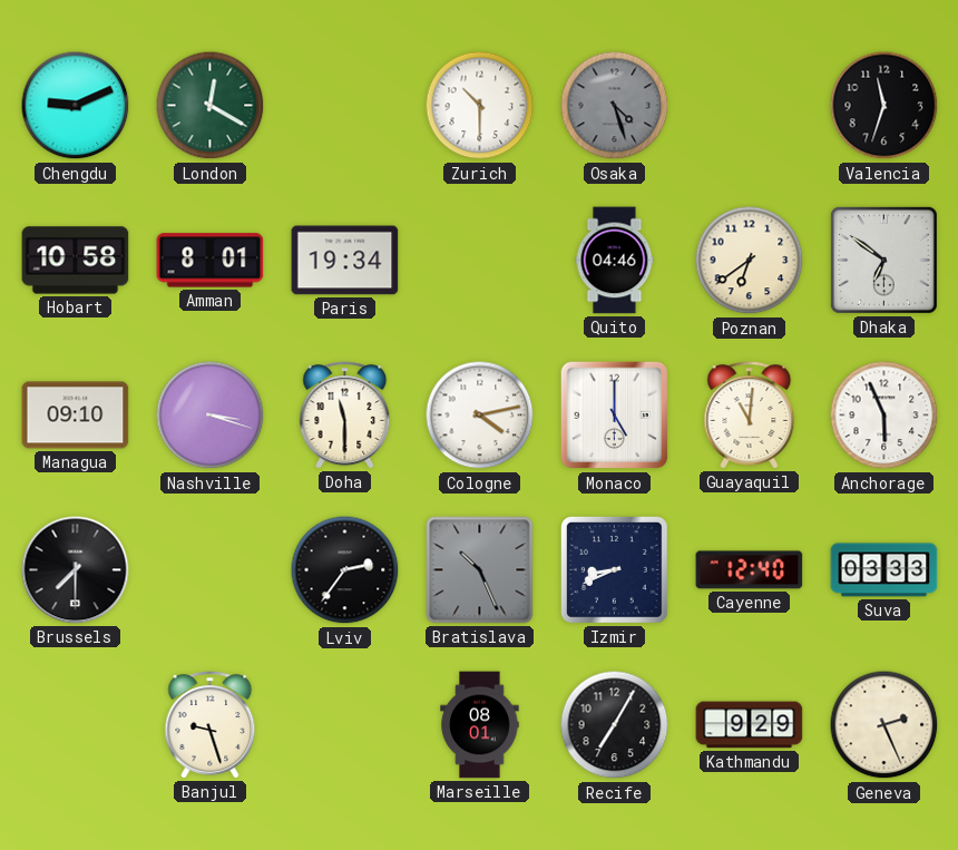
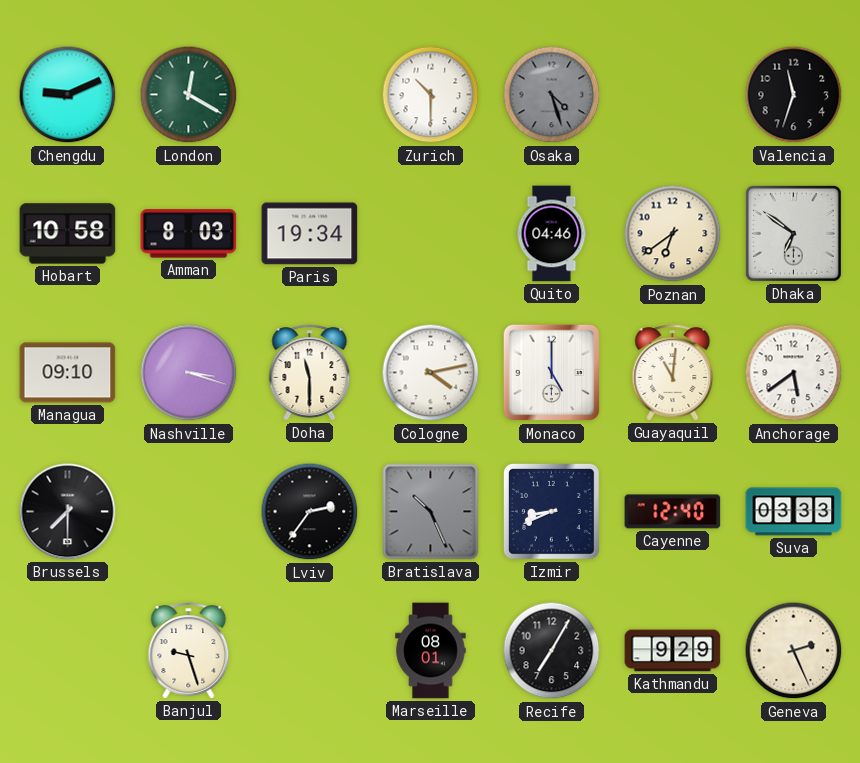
Amman: 8:01 -> 8:03 (189, 234)
Anchorage: 5:56 -> 5:39 (794, 373)
